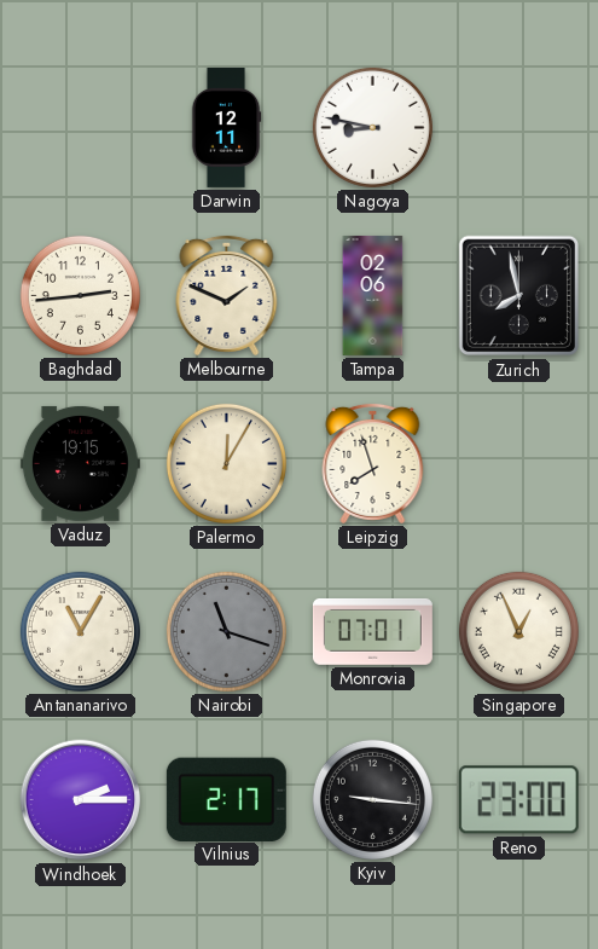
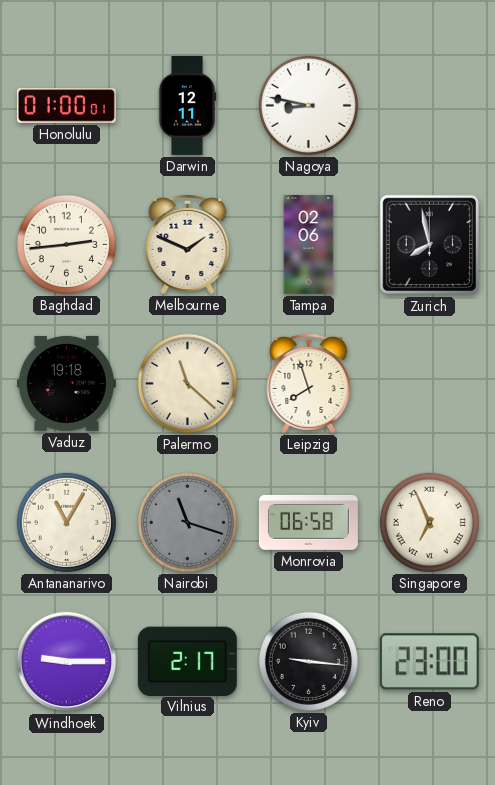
Honolulu: none -> 01:00 (66, 106)
Vaduz: 19:15 -> 19:18 (66, 383)
Palermo: 12:05 -> 11:22 (187, 383)
Monrovia: 07:01 -> 06:58 (308, 522)
Singapore: 12:56 -> 6:56 (429, 522)
Windhoek: 2:15 -> 9:15 (67, 662)
